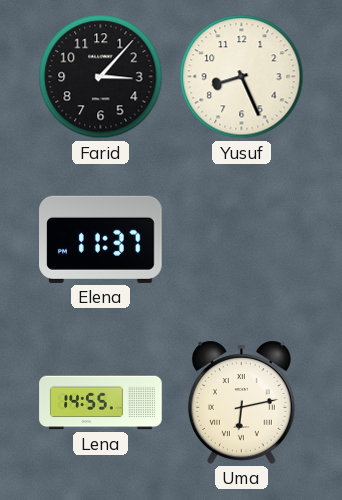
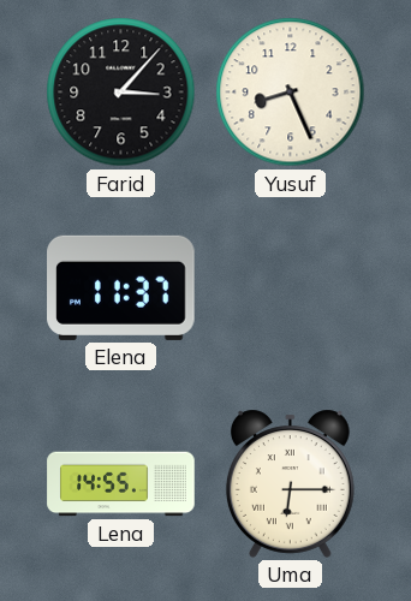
Uma: 6:13 -> 6:15 (290, 483)
